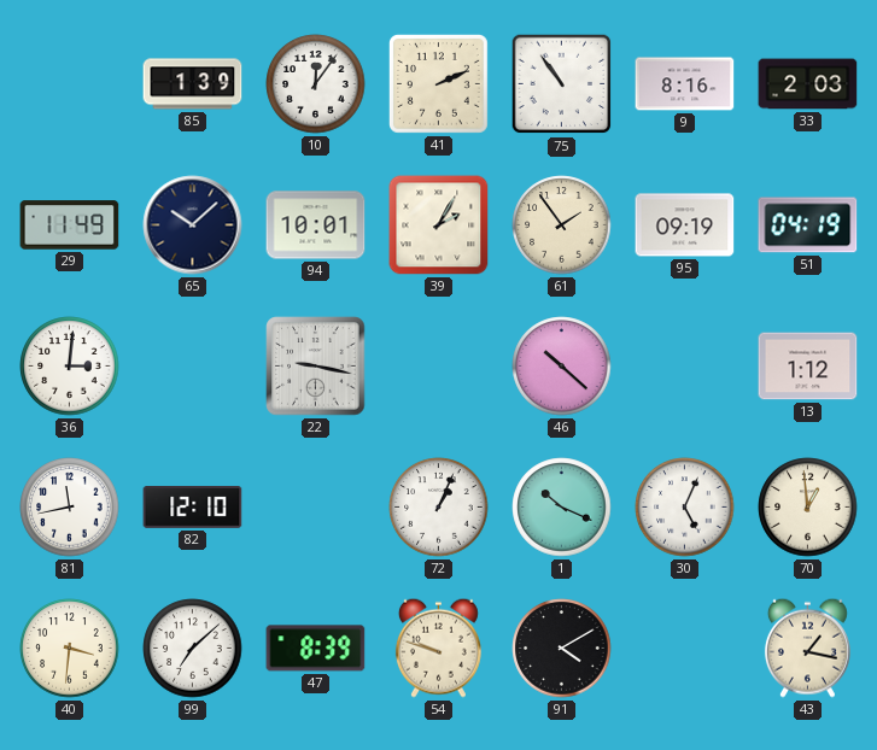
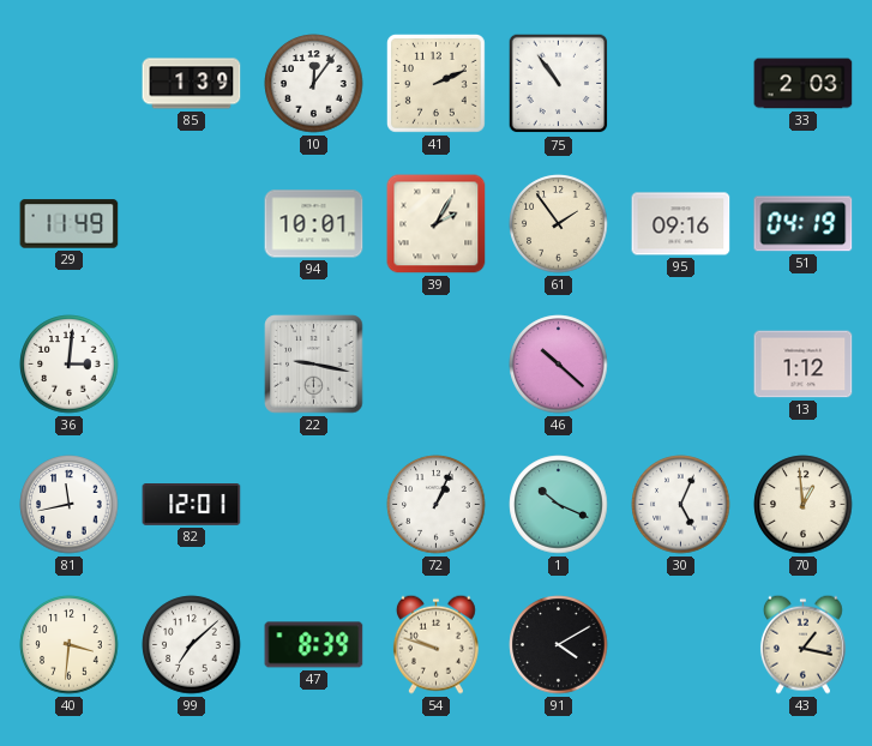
9: 8:16 -> none (685, 84)
65: 10:08 -> none (193, 225)
95: 09:19 -> 09:16 (681, 224)
82: 12:10 -> 12:01 (192, 505)
